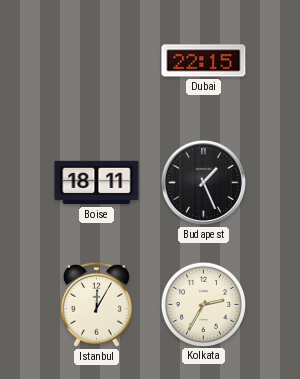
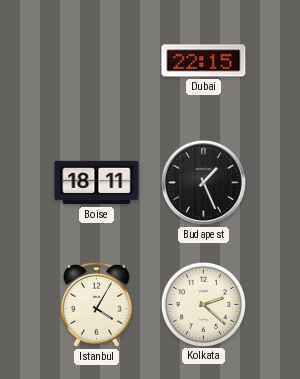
Istanbul: 12:05 -> 4:05 (96, 304)
Kolkata: 2:35 -> 2:22 (203, 304)
